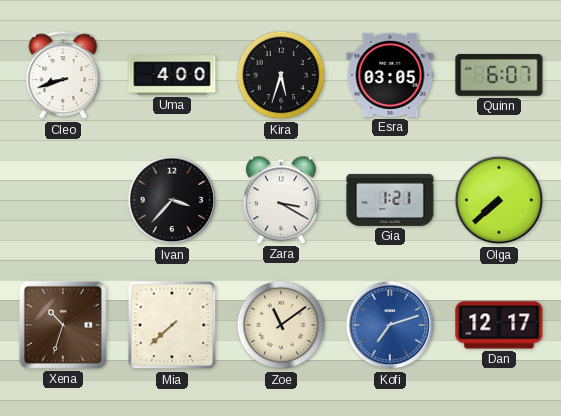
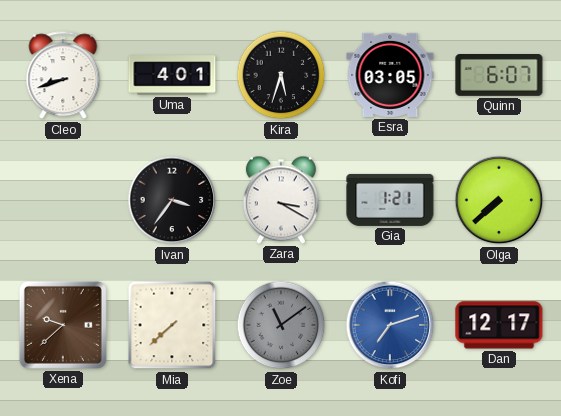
Uma: 4:00 -> 4:01 (172, 75)
Ivan: 3:37 -> 3:36 (172, 200)
Xena: 10:33 -> 9:38 (63, 325)
Zoe dial: cream -> grey (281, 325)
